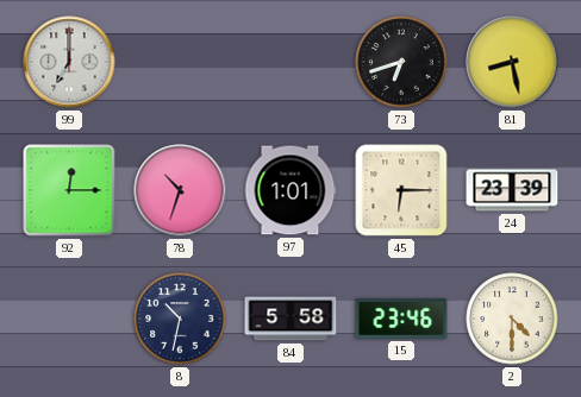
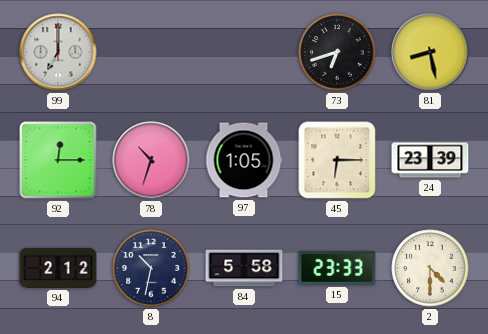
97: 1:01 -> 1:05 (244, 160)
94: none -> 2:12 (58, 268)
15: 23:46 -> 23:33 (337, 269)
